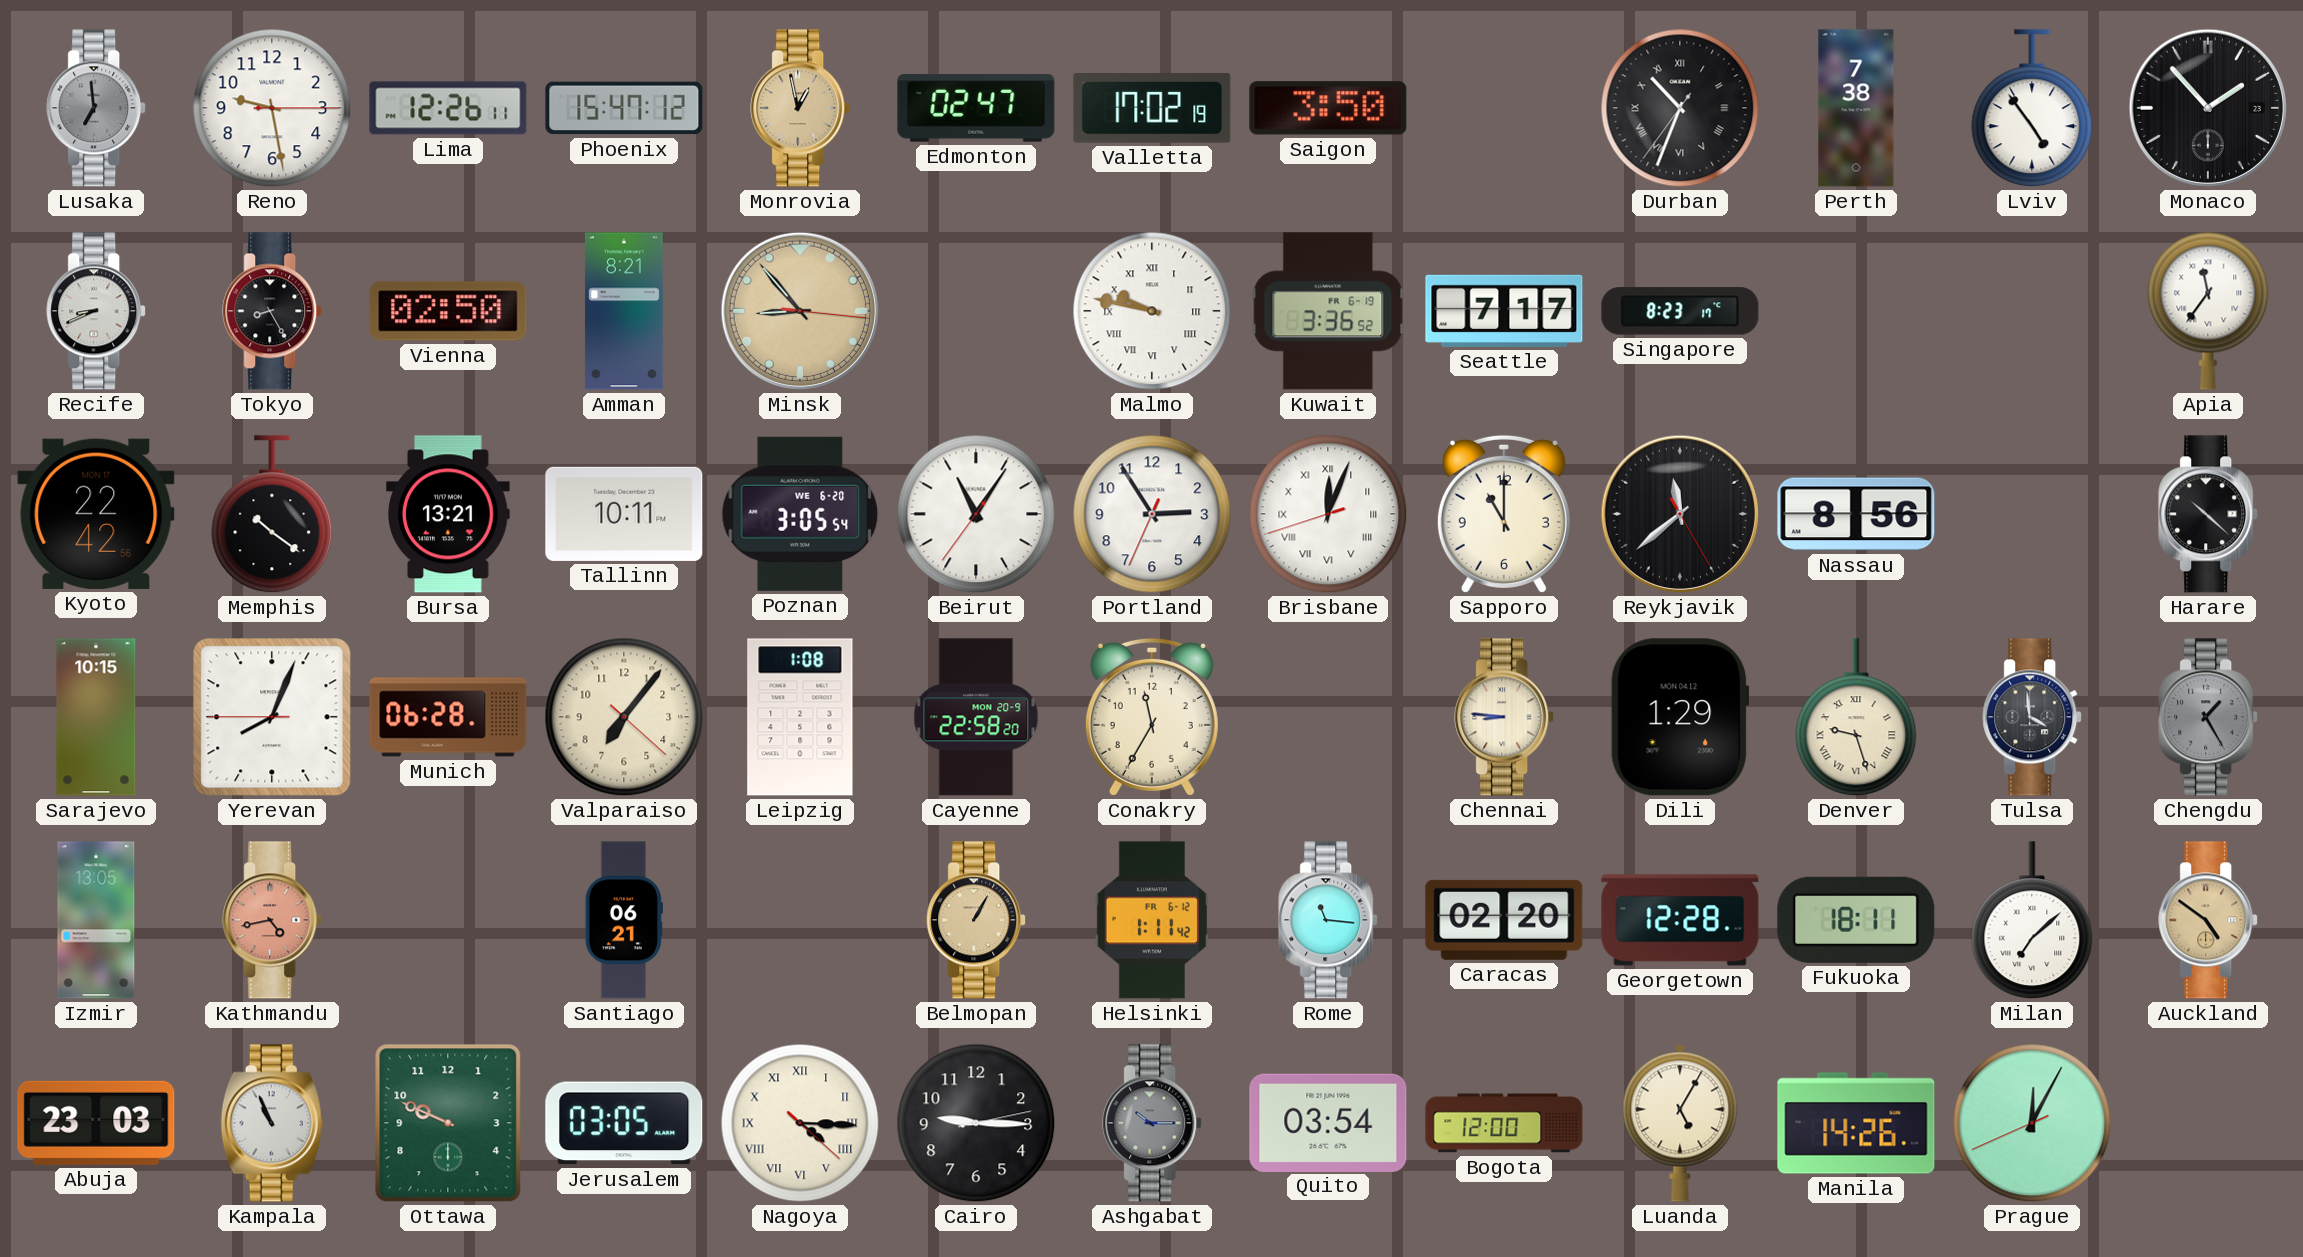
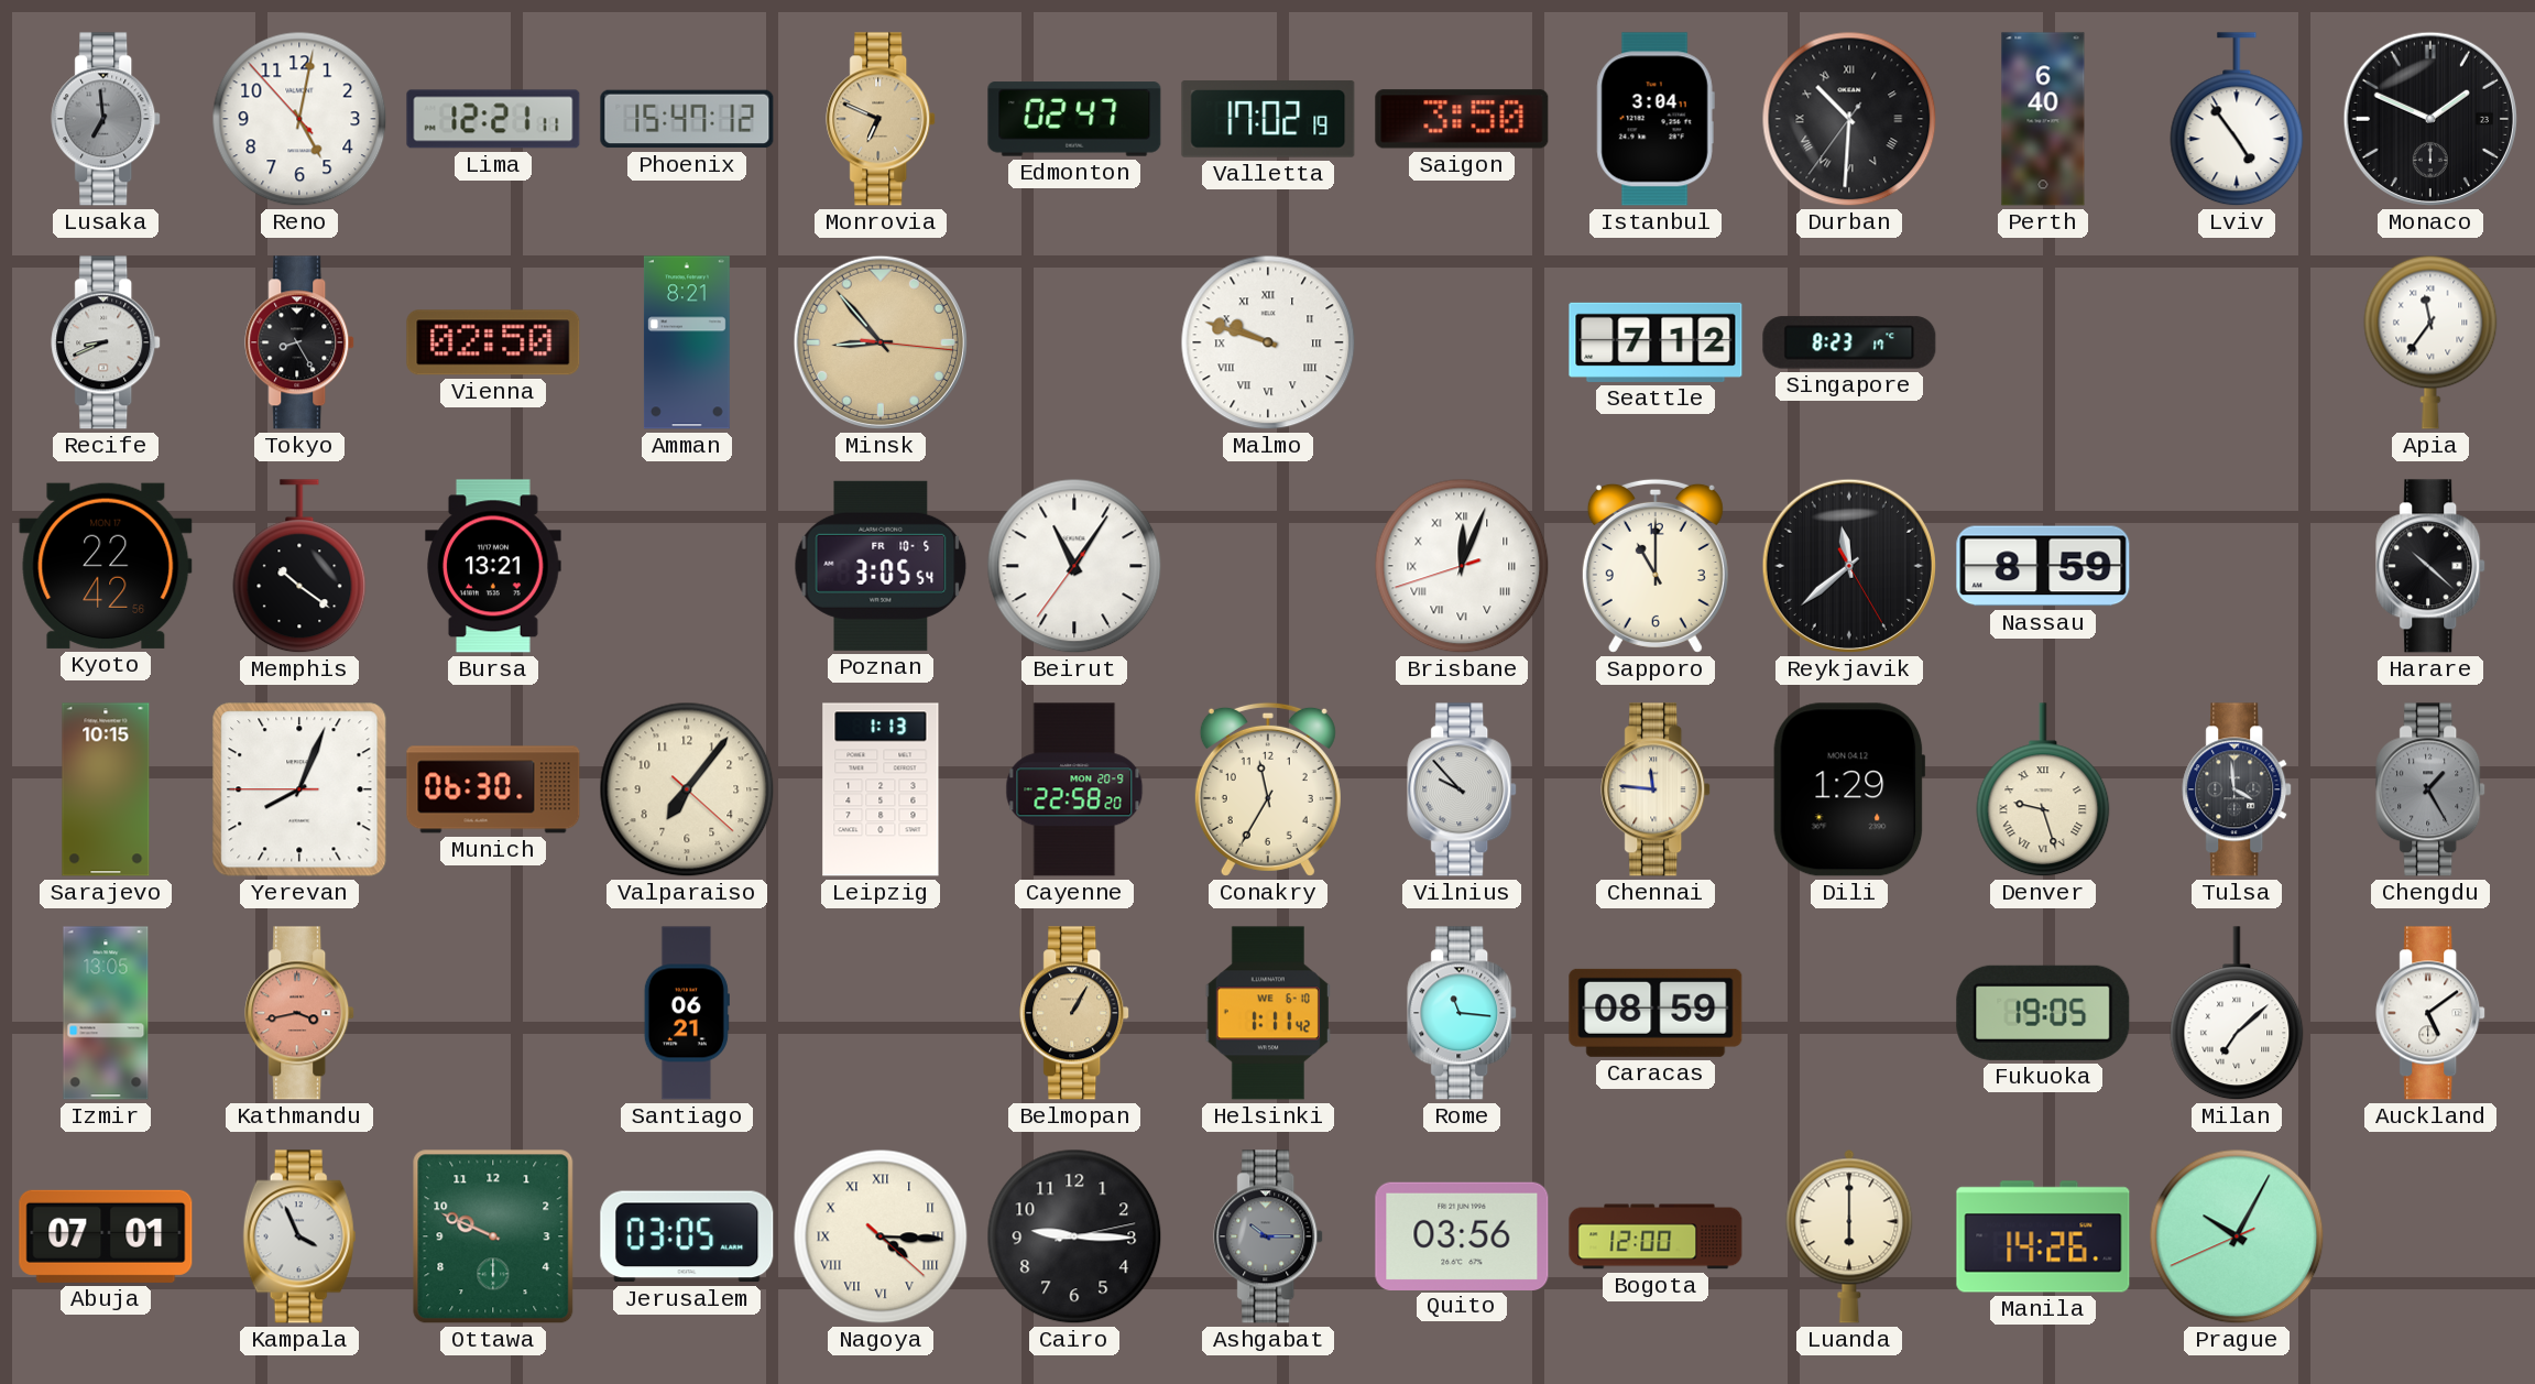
Reno: 9:28 -> 5:01 (299, 119)
Lima: 12:26 -> 12:21 (493, 119)
Monrovia: 12:58 -> 6:49 (882, 119)
Istanbul: none -> 3:04 (1656, 119)
Durban: 10:33 -> 10:30 (1849, 119)
Perth: 7:38 -> 6:40 (2043, 119)
Monaco: 1:53 -> 1:49 (2430, 119)
Malmo: 9:47 -> 9:48 (1268, 342)
Kuwait: 3:36 -> none (1328, 311)
Seattle: 7:17 -> 7:12 (1656, 342)
Tallinn: 10:11 -> none (624, 514)
Poznan date: WE 6-20 -> FR 10-5 (881, 566)
Portland: 2:54 -> none (1152, 514)
Nassau: 8:56 -> 8:59 (2043, 566)
Munich: 06:28 -> 06:30 (493, 789)
Leipzig: 1:08 -> 1:13 (881, 789)
Vilnius: none -> 9:53 (1463, 789)
Chennai: 8:46 -> 11:46 (1657, 789)
Kathmandu: 4:43 -> 3:43 (301, 1013)
Helsinki date: FR 6-12 -> WE 6-10 (1268, 1013)
Caracas: 02:20 -> 08:59 (1656, 1013)
Georgetown: 12:28 -> none (1680, 920)
Fukuoka: 18:11 -> 19:05 (2043, 1013)
Auckland: 4:51 -> 5:09 (2432, 1013)
Auckland dial: champagne -> white (2432, 1013)
Abuja: 23:03 -> 07:01 (106, 1236)
Kampala: 10:56 -> 3:56 (299, 1236)
Quito: 03:54 -> 03:56 (1462, 1235)
Luanda: 5:05 -> 6:00 (1849, 1236)
Prague: 12:04 -> 10:04 (2237, 1236)
